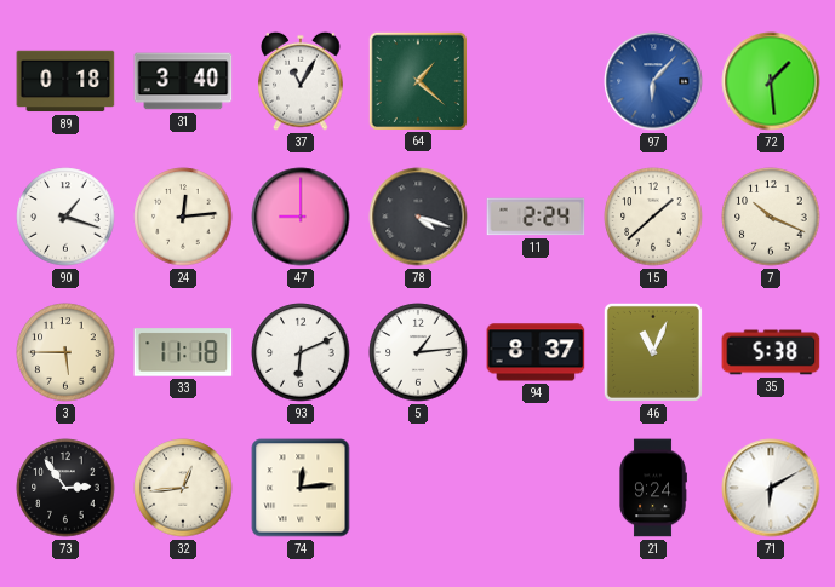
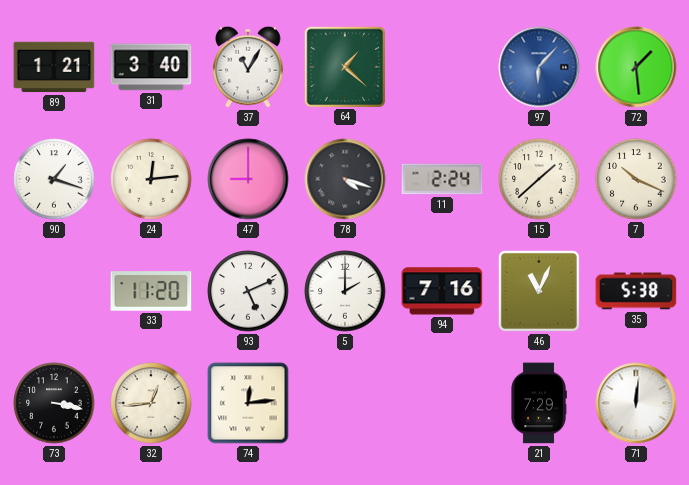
89: 0:18 -> 1:21 (54, 67)
3: 5:45 -> none (65, 352)
33: 11:18 -> 11:20 (151, 291)
93: 6:11 -> 5:11 (248, 291)
5: 1:14 -> 2:00 (345, 291)
94: 8:37 -> 7:16 (442, 291)
73: 2:54 -> 3:17 (54, 403)
21: 9:24 -> 7:29 (539, 403)
71: 6:10 -> 12:01 (636, 403)
